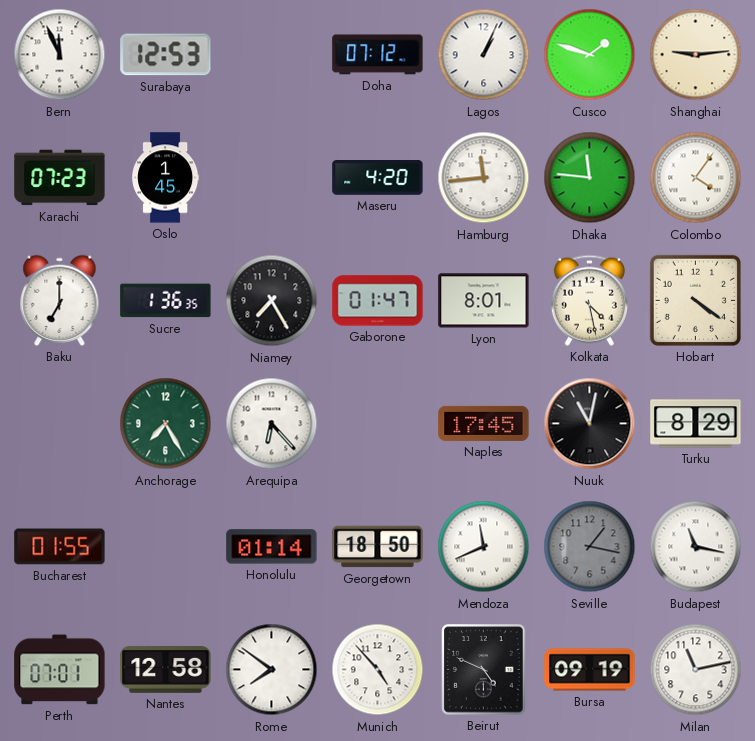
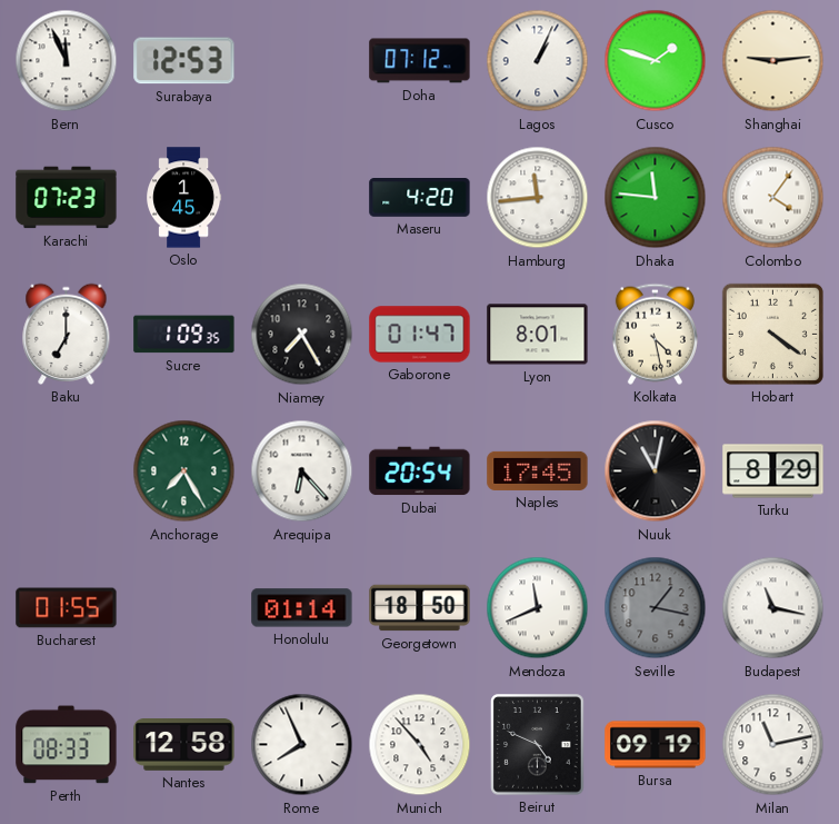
Sucre: 1:36 -> 1:09 (184, 335)
Dubai: none -> 20:54 (420, 471)
Perth: 07:01 -> 08:33 (67, 745)
Rome: 7:51 -> 7:56 (302, 745)
